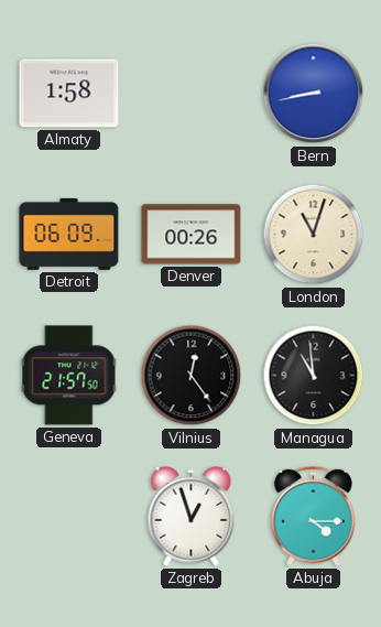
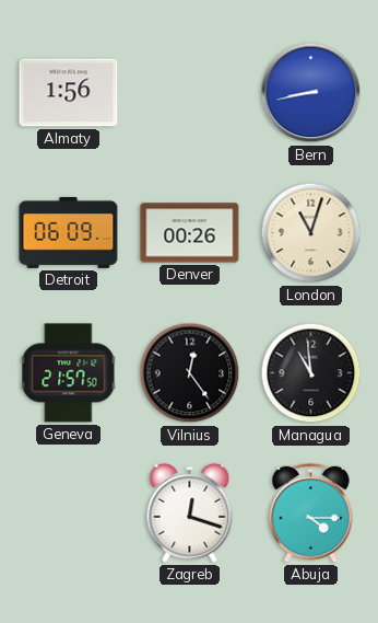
Almaty: 1:58 -> 1:56 (69, 93)
Zagreb: 12:57 -> 12:18 (190, 512)
